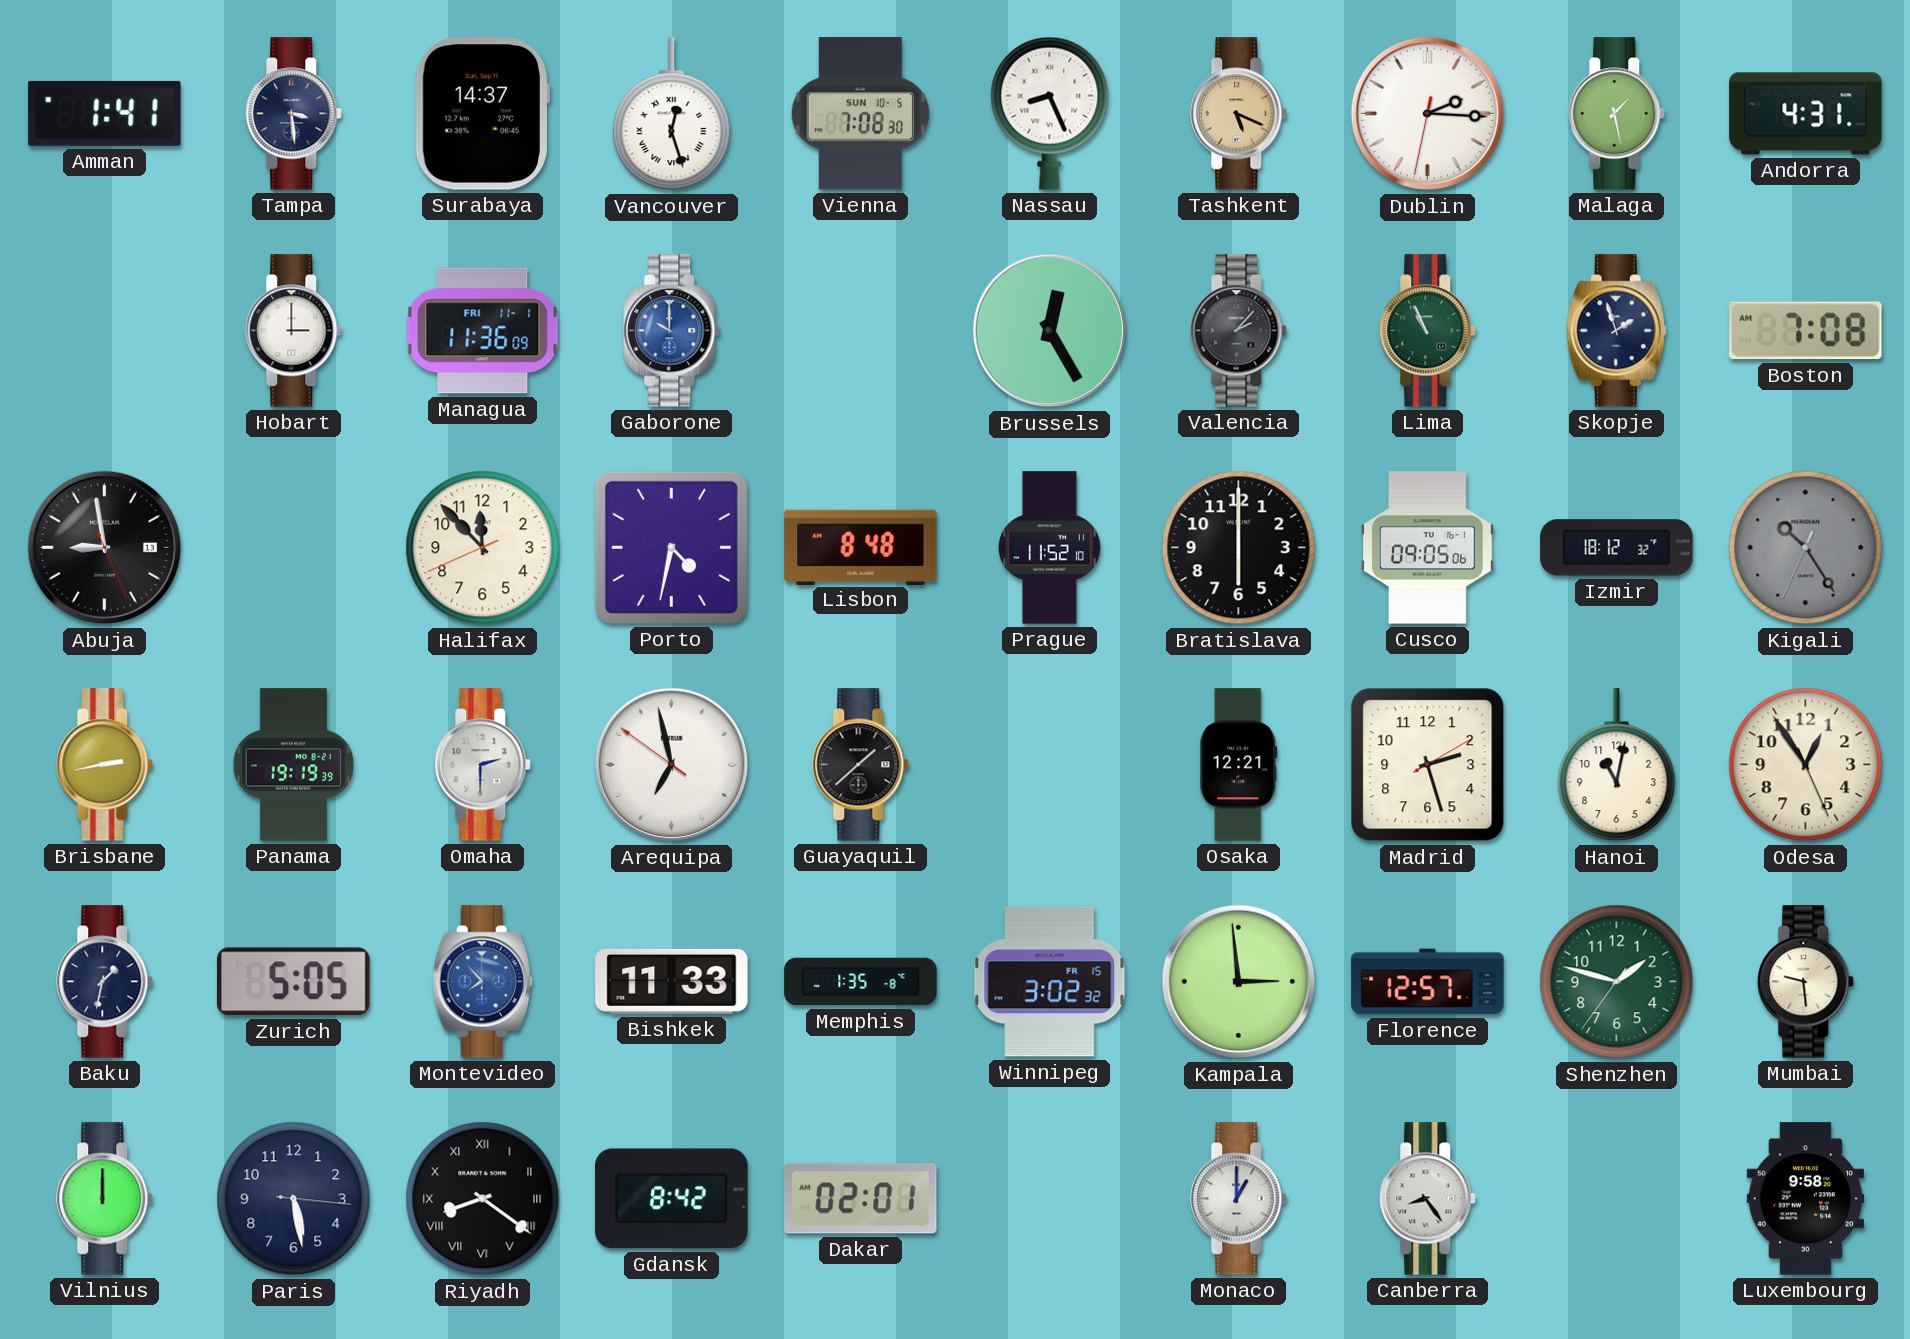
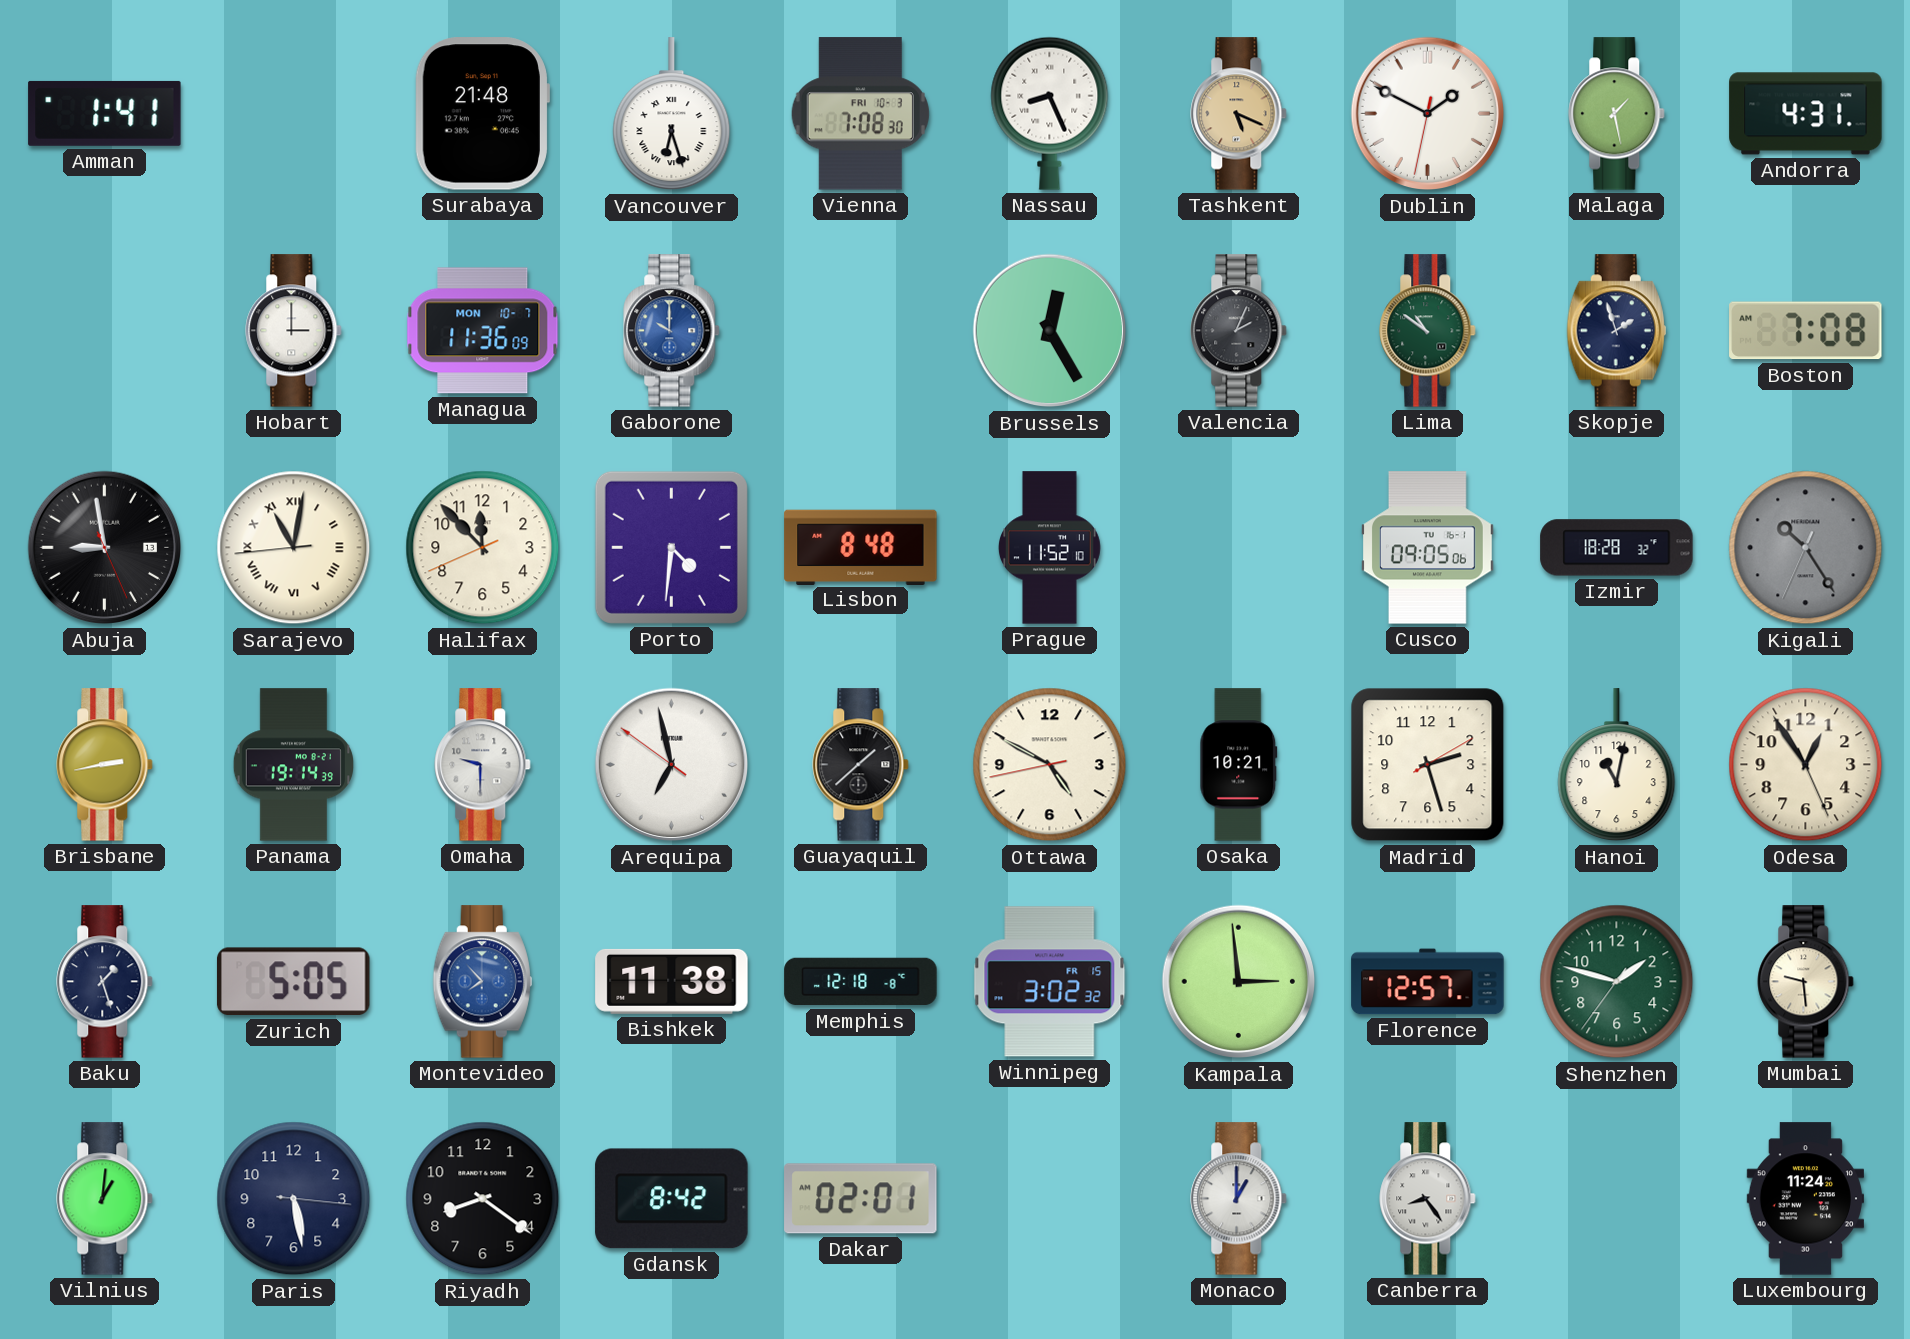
Tampa: 3:29 -> none (294, 114)
Surabaya: 14:37 -> 21:48 (482, 114)
Vancouver: 12:27 -> 6:27 (672, 114)
Vienna date: SUN 10-5 -> FRI 10-3 (860, 114)
Dublin: 2:15 -> 1:49 (1428, 114)
Managua date: FRI 11-1 -> MON 10-7 (483, 331)
Valencia: 2:07 -> 2:04 (1239, 331)
Lima: 10:56 -> 10:51 (1428, 331)
Sarajevo: none -> 11:01 (294, 548)
Porto: 4:32 -> 4:31 (671, 547)
Bratislava: 6:00 -> none (1239, 548)
Izmir: 18:12 -> 18:28 (1617, 548)
Panama: 19:19 -> 19:14 (293, 765)
Omaha: 2:30 -> 9:30 (483, 765)
Ottawa: none -> 4:49 (1050, 765)
Osaka: 12:21 -> 10:21 (1239, 765)
Baku: 1:32 -> 1:27 (105, 982)
Bishkek: 11:33 -> 11:38 (672, 981)
Memphis: 1:35 -> 12:18 (861, 982)
Vilnius: 12:00 -> 1:01 (105, 1199)
Riyadh numerals: Roman -> Arabic (483, 1199)
Luxembourg: 9:58 -> 11:24 (1805, 1199)
